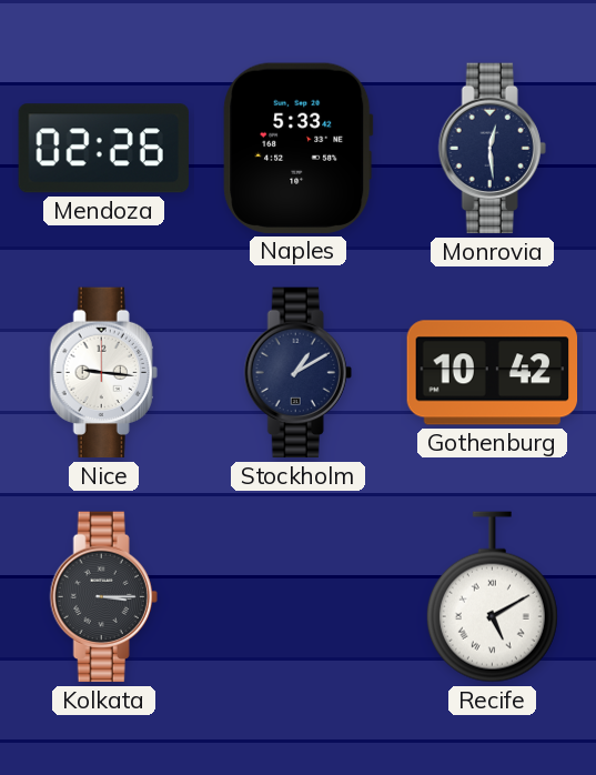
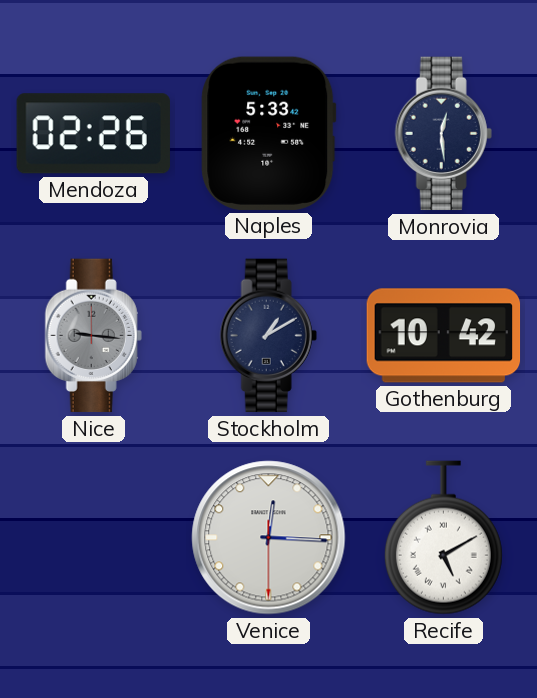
Nice dial: white -> grey (93, 336)
Kolkata: 3:15 -> none (103, 597)
Venice: none -> 12:15 (269, 538)
